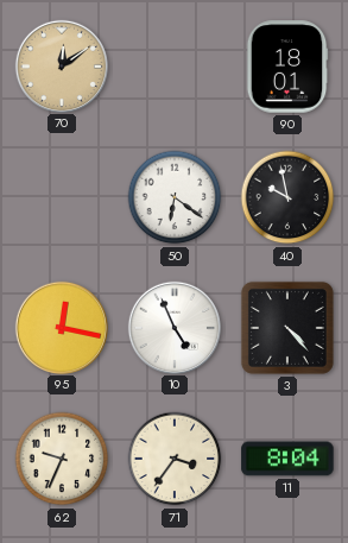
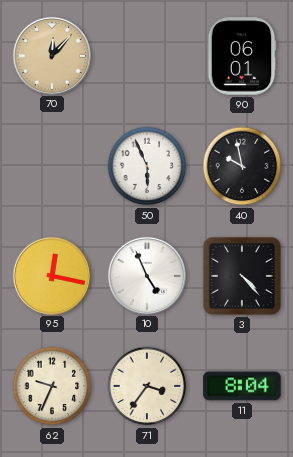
70: 12:09 -> 12:07 (51, 55)
90: 18:01 -> 06:01 (242, 56)
50: 6:21 -> 5:56 (147, 166)
